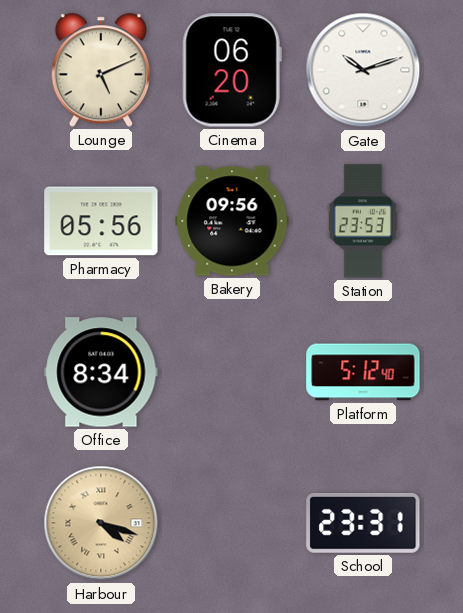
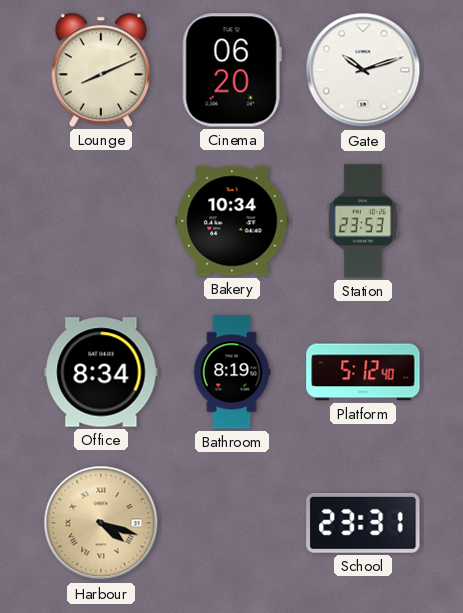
Lounge: 5:11 -> 8:11 (100, 70)
Pharmacy: 05:56 -> none (101, 221)
Bakery: 09:56 -> 10:34 (232, 221)
Bathroom: none -> 8:19 (232, 372)
